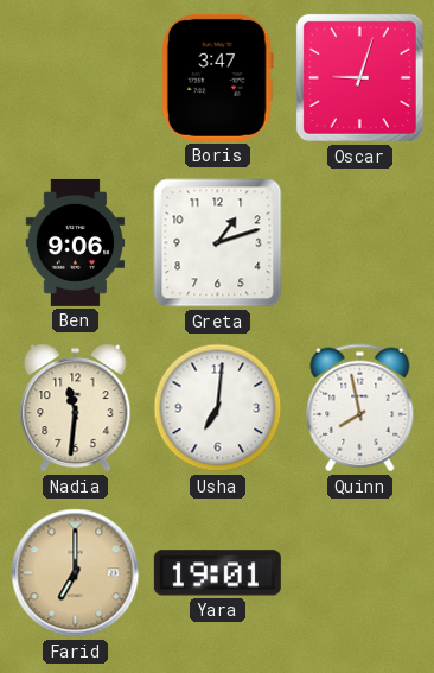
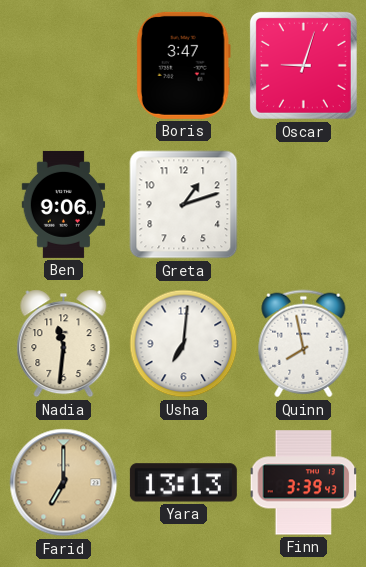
Yara: 19:01 -> 13:13 (183, 483)
Finn: none -> 3:39 (304, 483)
